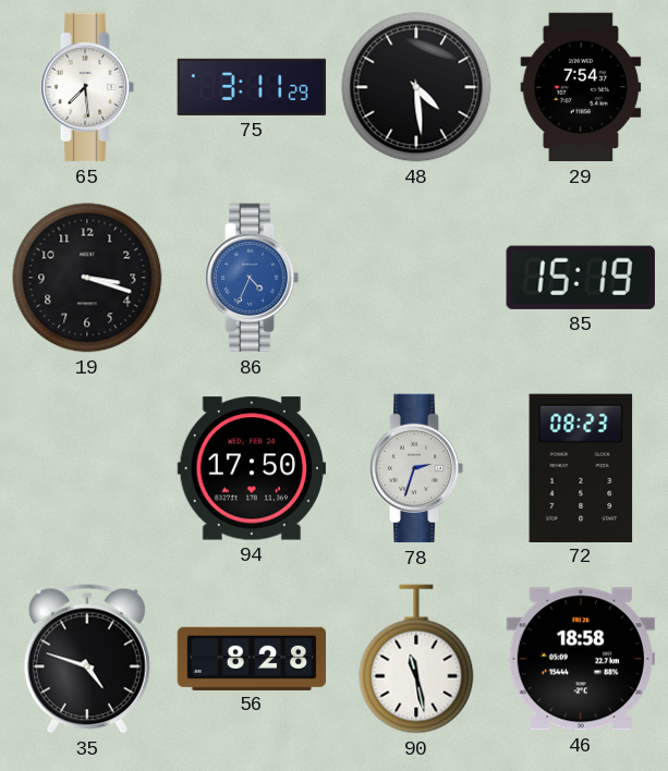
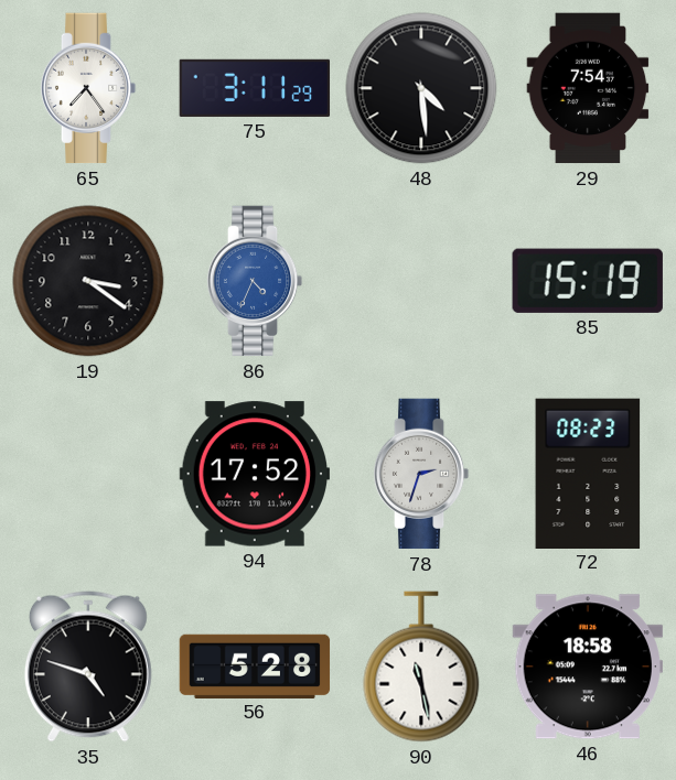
65: 7:29 -> 7:24 (88, 88)
19: 3:18 -> 3:21 (88, 281)
94: 17:50 -> 17:52 (254, 474)
56: 8:28 -> 5:28 (255, 665)
